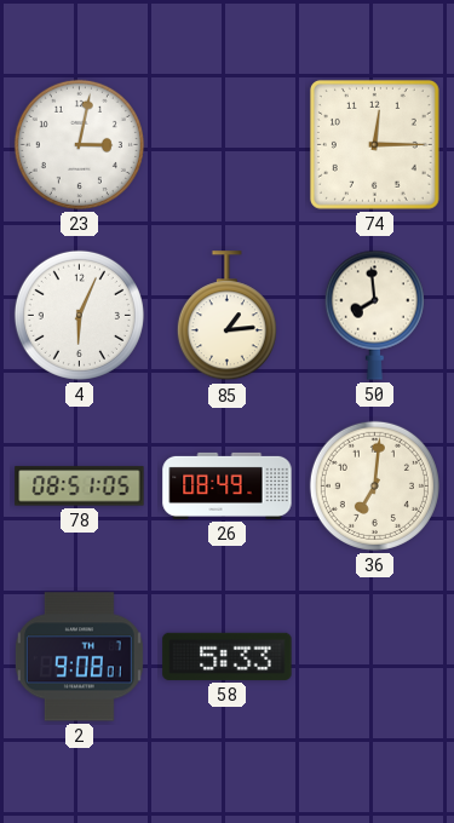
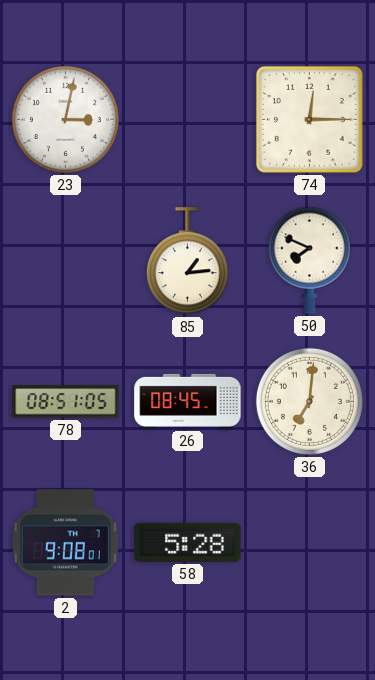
4: 6:04 -> none (79, 315)
50: 7:59 -> 7:49 (309, 260)
26: 08:49 -> 08:45 (188, 401)
58: 5:33 -> 5:28 (188, 542)
